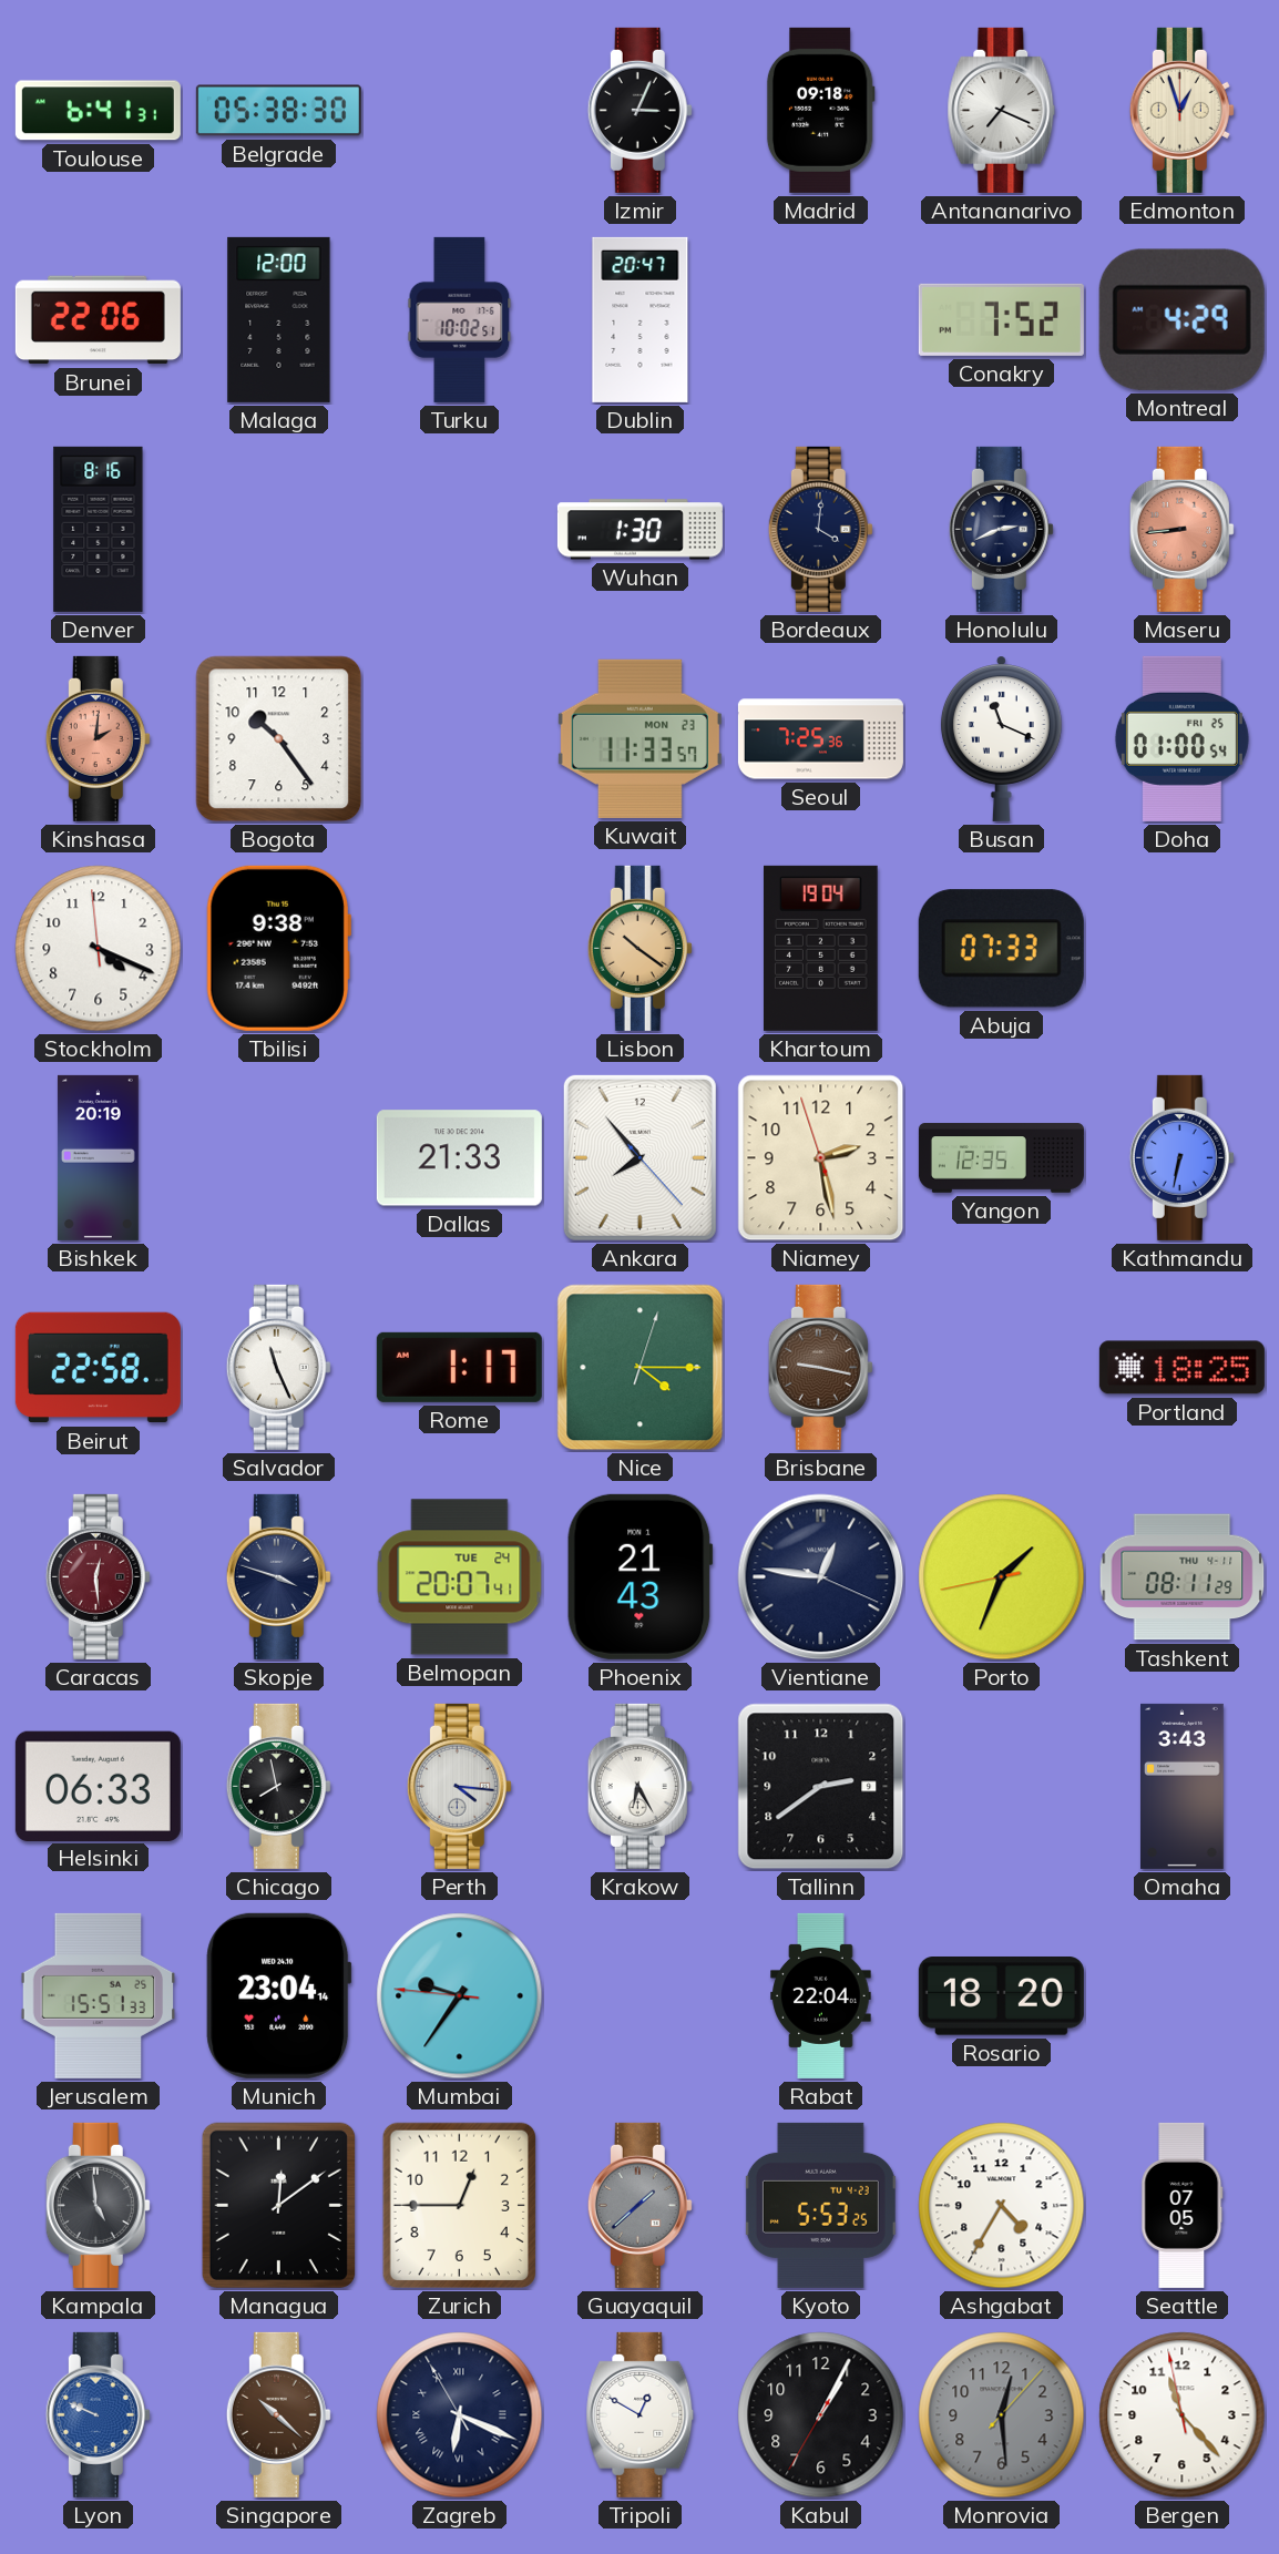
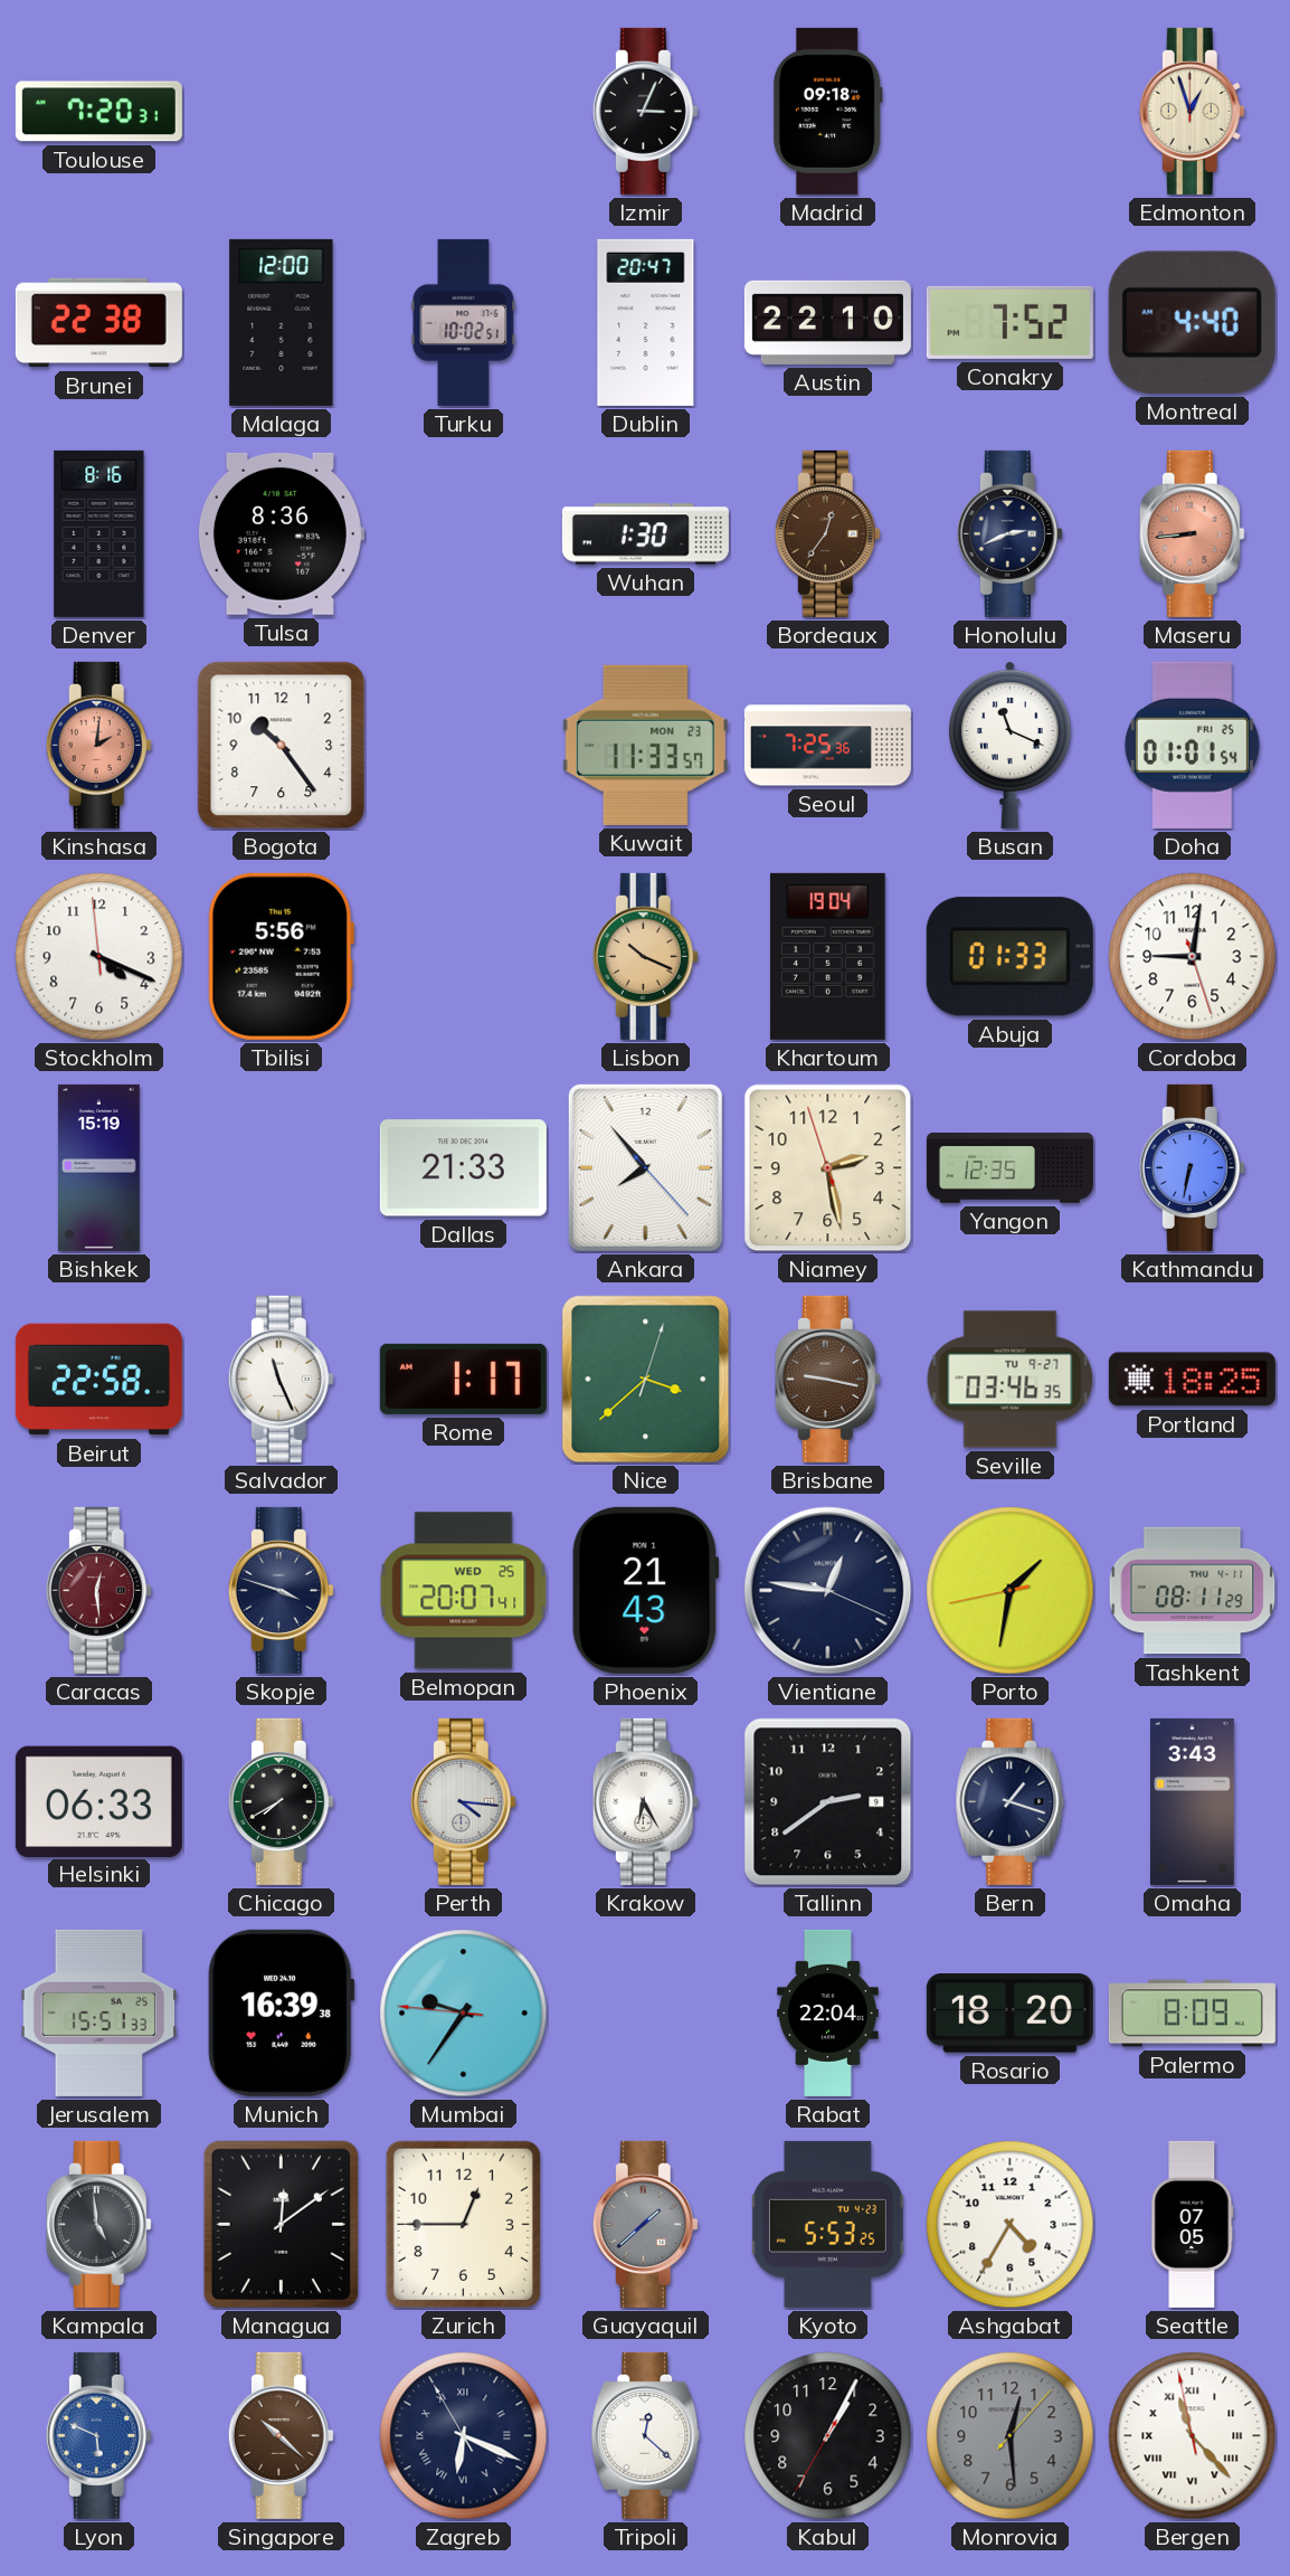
Toulouse: 6:41 -> 7:20 (98, 112)
Belgrade: 05:38 -> none (278, 111)
Antananarivo: 7:19 -> none (1002, 110)
Brunei: 22:06 -> 22:38 (98, 323)
Austin: none -> 22:10 (827, 322)
Montreal: 4:29 -> 4:40 (1192, 322)
Tulsa: none -> 8:36 (281, 533)
Bordeaux: 4:01 -> 12:36 (827, 533)
Bordeaux dial: navy -> brown (827, 533)
Doha: 01:00 -> 01:01 (1192, 745)
Tbilisi: 9:38 -> 5:56 (281, 956)
Lisbon: 10:21 -> 10:19 (645, 956)
Abuja: 07:33 -> 01:33 (1009, 957)
Cordoba: none -> 9:01 (1193, 957)
Bishkek: 20:19 -> 15:19 (99, 1167)
Nice: 4:15 -> 3:38 (646, 1380)
Seville: none -> 03:46 (1011, 1380)
Belmopan date: TUE 24 -> WED 25 (464, 1591)
Porto: 1:33 -> 1:31 (1011, 1591)
Chicago: 7:58 -> 7:40 (281, 1801)
Bern: none -> 1:18 (1011, 1801)
Munich: 23:04 -> 16:39 (282, 2012)
Palermo: none -> 8:09 (1192, 2014)
Lyon: 9:49 -> 5:49 (98, 2435)
Tripoli: 12:50 -> 12:22 (646, 2435)
Bergen numerals: Arabic -> Roman (1193, 2436)
